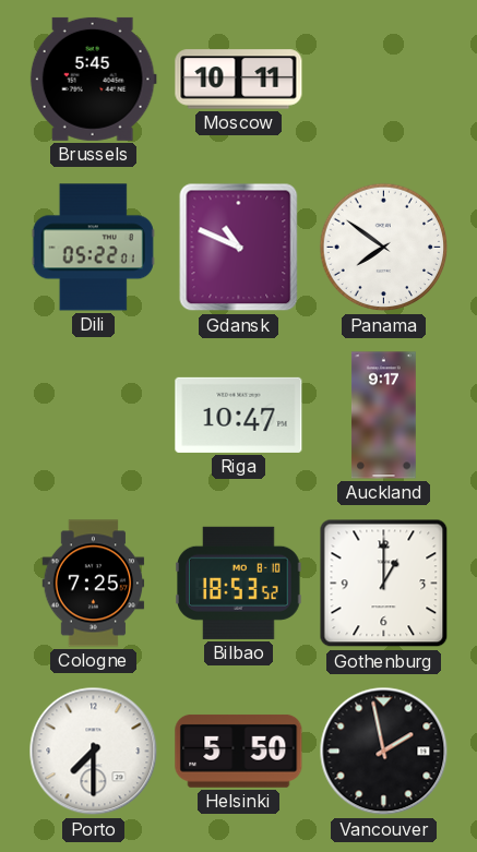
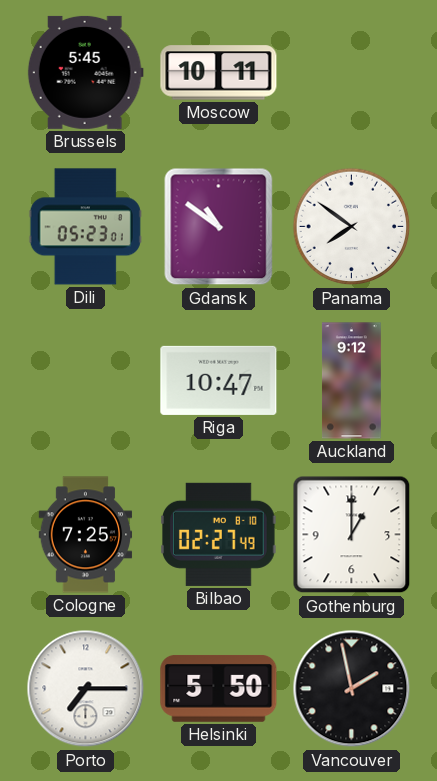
Dili: 05:22 -> 05:23 (85, 227)
Gdansk: 10:49 -> 10:51 (219, 227)
Auckland: 9:17 -> 9:12 (352, 381)
Bilbao: 18:53 -> 02:27 (219, 534)
Porto: 7:30 -> 7:15 (86, 689)
